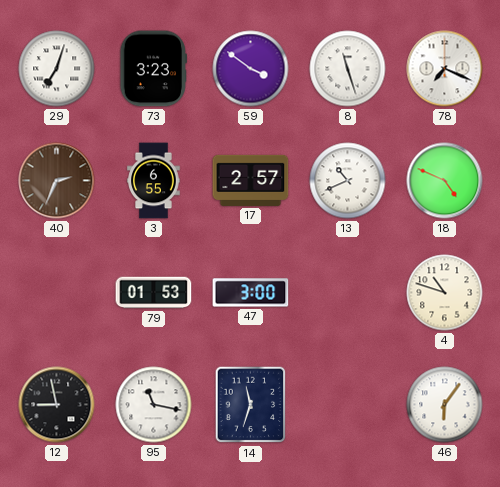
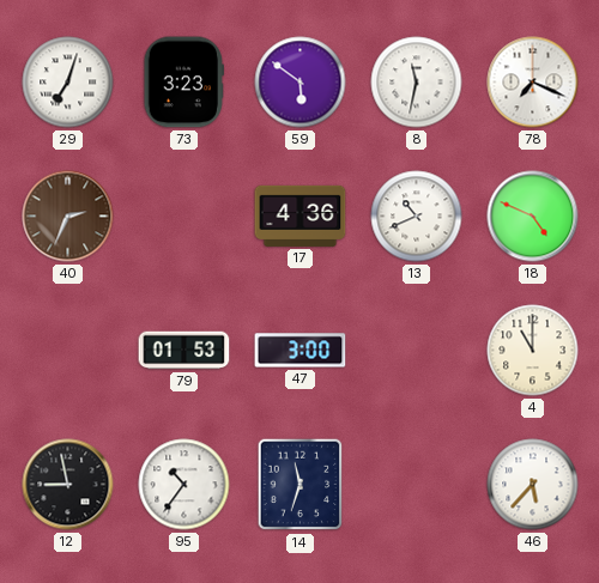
59: 3:51 -> 5:51 (301, 83)
8: 11:27 -> 11:32 (417, 83)
3: 6:55 -> none (154, 181)
17: 2:57 -> 4:36 (301, 215)
4: 10:48 -> 11:00 (533, 351)
95: 11:17 -> 10:36 (184, 485)
46: 6:06 -> 5:37 (533, 485)
